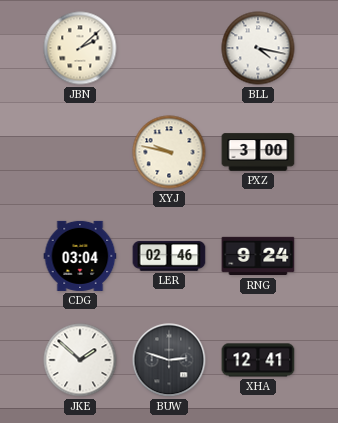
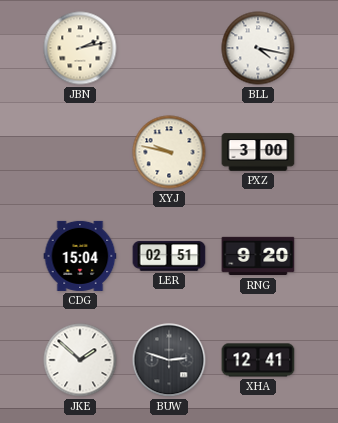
JBN: 2:08 -> 2:13 (80, 48)
CDG: 03:04 -> 15:04 (80, 256)
LER: 02:46 -> 02:51 (169, 256)
RNG: 9:24 -> 9:20 (258, 256)
